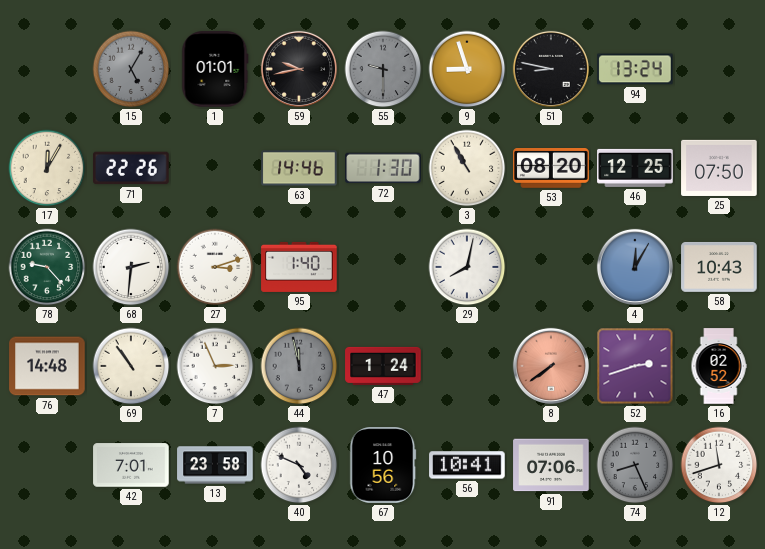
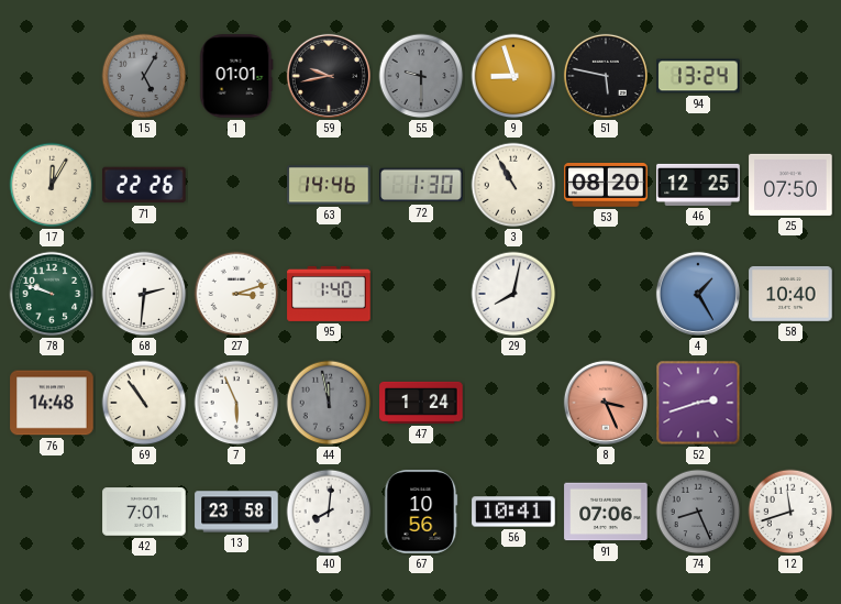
51: 8:47 -> 5:47 (606, 76)
78: 9:23 -> 9:48 (52, 294)
4: 12:05 -> 1:25 (698, 294)
58: 10:43 -> 10:40 (790, 294)
7: 2:56 -> 5:56 (236, 403)
8: 7:39 -> 3:26 (606, 403)
16: 02:52 -> none (719, 366)
40: 4:49 -> 8:01 (329, 512)
